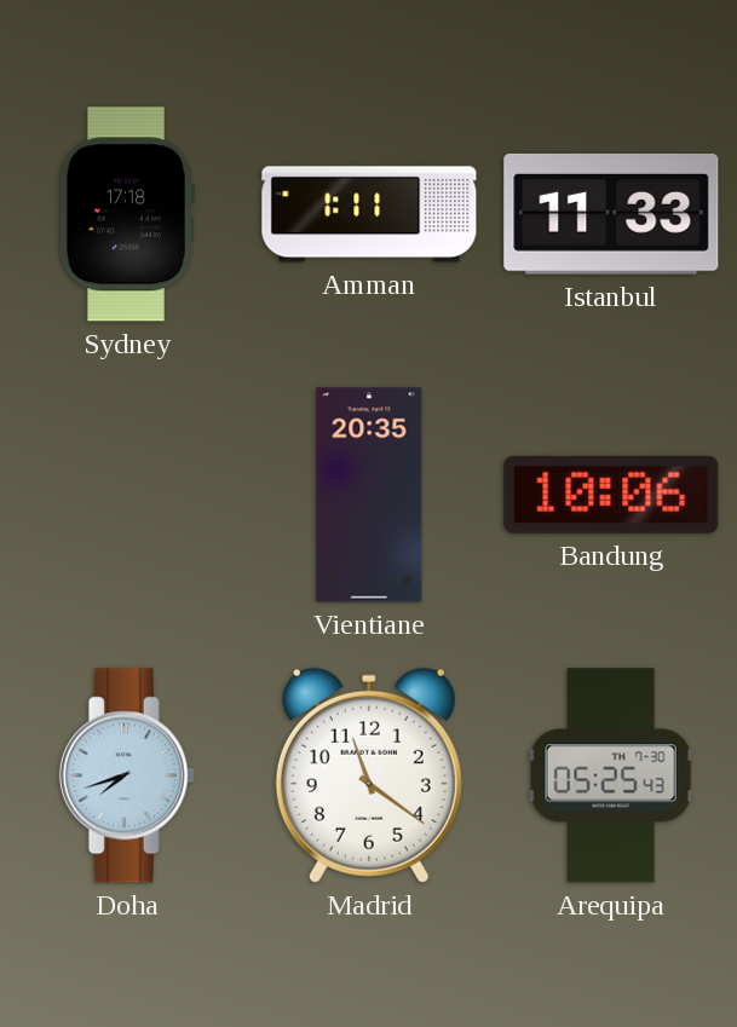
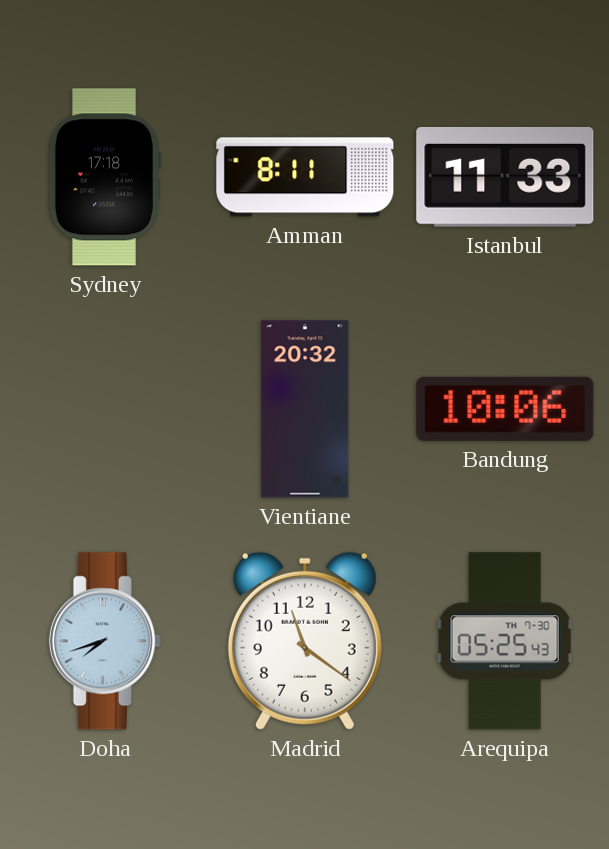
Amman: 1:11 -> 8:11 (305, 177)
Vientiane: 20:35 -> 20:32 (305, 409)
